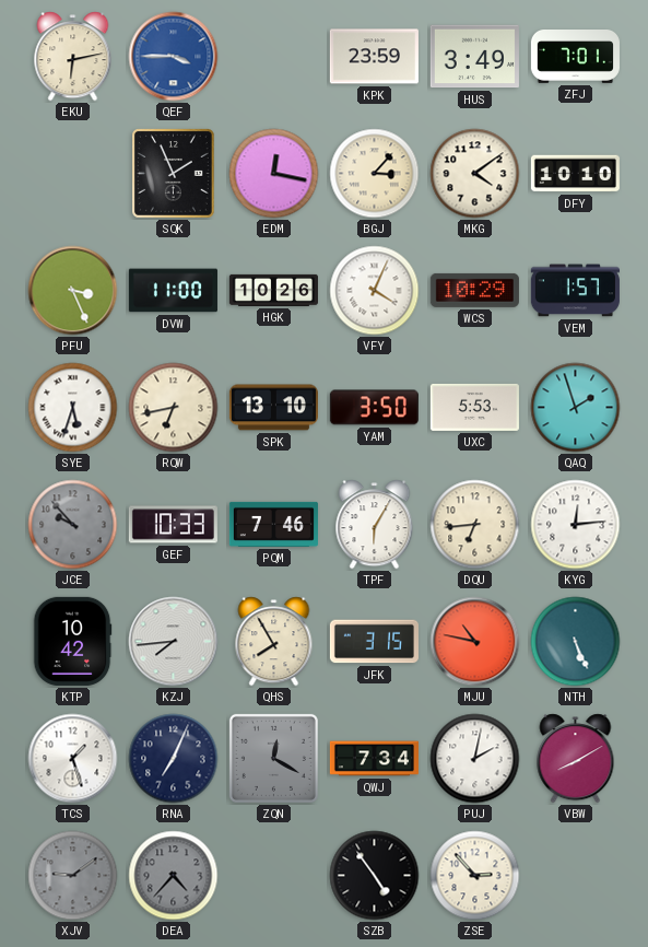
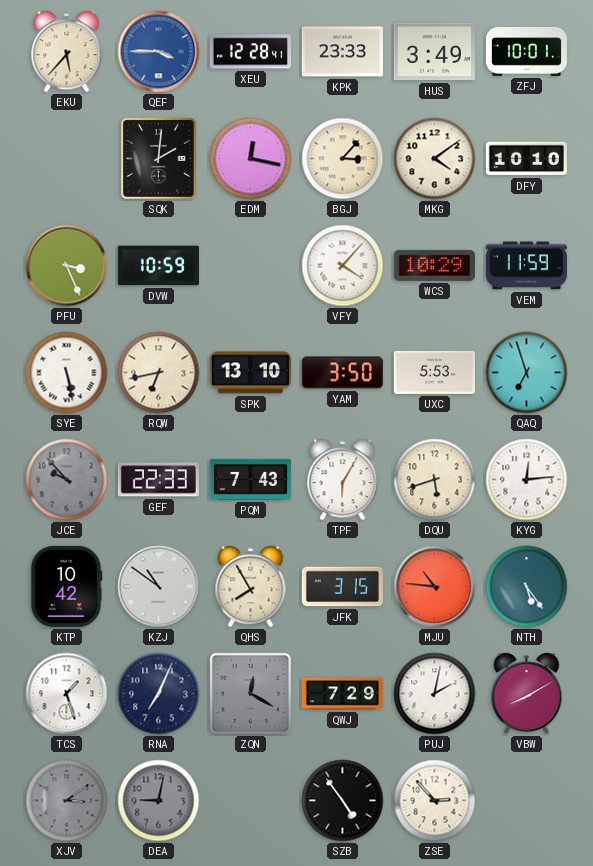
EKU: 6:13 -> 5:37 (67, 52)
XEU: none -> 12:28 (250, 52)
KPK: 23:59 -> 23:33 (342, 52)
ZFJ: 7:01 -> 10:01 (526, 52)
SQK: 1:56 -> 2:01 (159, 159)
DVW: 11:00 -> 10:59 (158, 266)
HGK: 10:26 -> none (273, 290)
VFY: 4:04 -> 4:07 (343, 266)
VEM: 1:57 -> 11:59 (526, 266)
SYE: 5:33 -> 5:28 (67, 373)
QAQ: 1:57 -> 6:57 (527, 373)
GEF: 10:33 -> 22:33 (158, 480)
PQM: 7:46 -> 7:43 (250, 479)
DQU: 6:44 -> 5:42 (435, 480)
KZJ: 7:44 -> 10:51 (159, 587)
MJU: 10:47 -> 10:46 (435, 587)
NTH: 5:26 -> 5:24 (527, 587)
QWJ: 7:34 -> 7:29 (342, 694)
XJV: 9:09 -> 3:09 (67, 801)
DEA: 4:37 -> 9:02 (159, 801)
